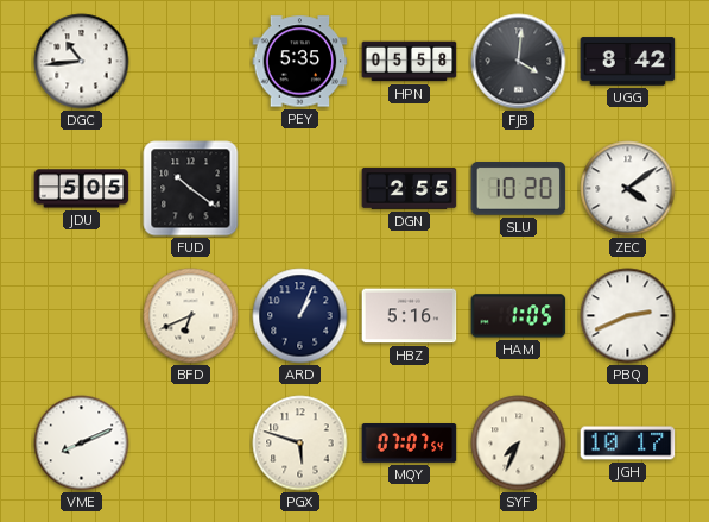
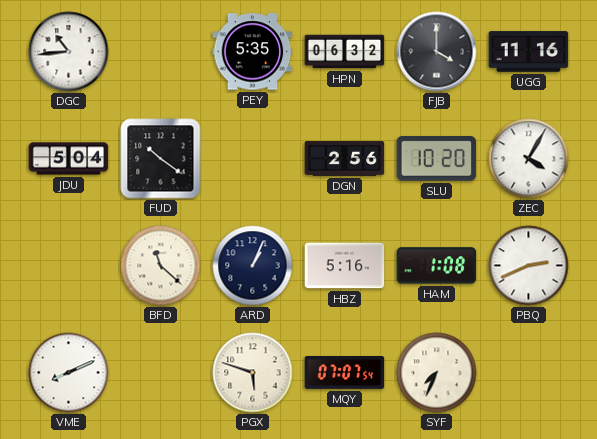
HPN: 05:58 -> 06:32 (345, 52)
FJB: 4:01 -> 4:00 (437, 52)
UGG: 8:42 -> 11:16 (529, 52)
JDU: 5:05 -> 5:04 (69, 159)
DGN: 2:55 -> 2:56 (345, 159)
ZEC: 4:09 -> 4:05 (529, 159)
BFD: 6:41 -> 11:22 (161, 266)
HAM: 1:05 -> 1:08 (437, 266)
JGH: 10:17 -> none (628, 444)
